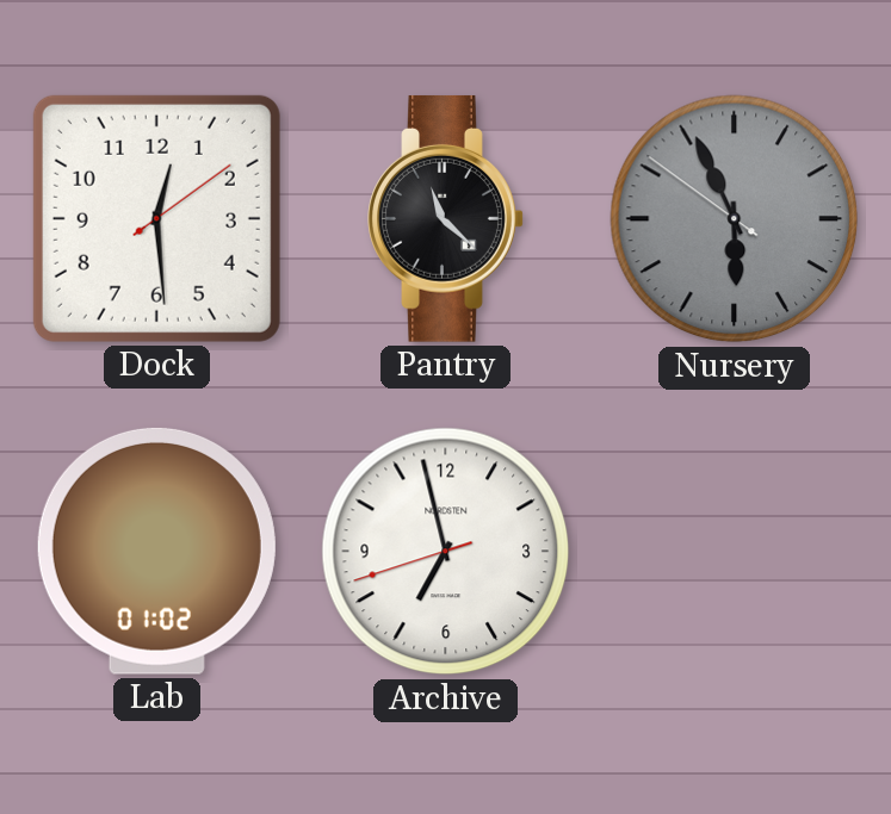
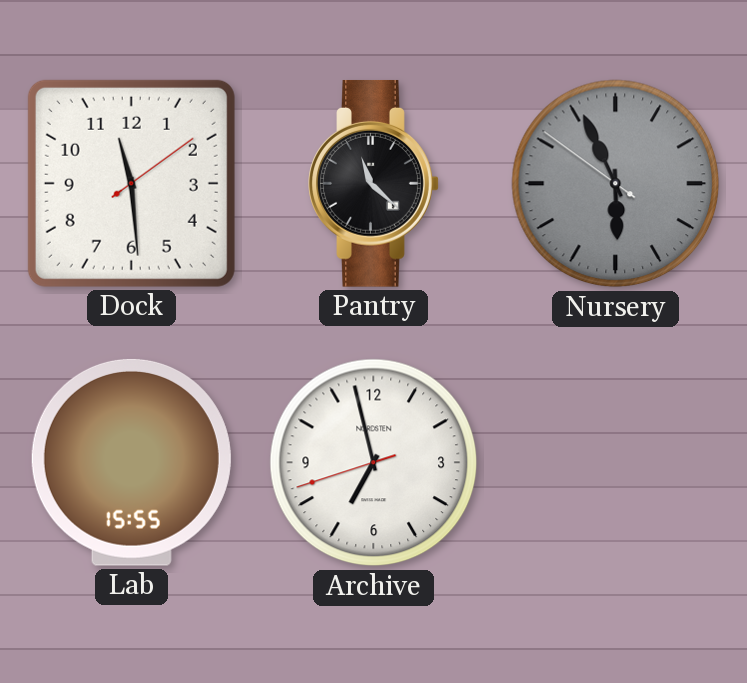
Dock: 12:29 -> 11:29 (131, 183)
Lab: 01:02 -> 15:55 (131, 462)
